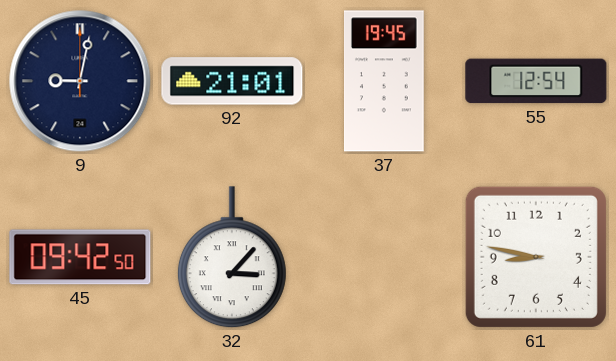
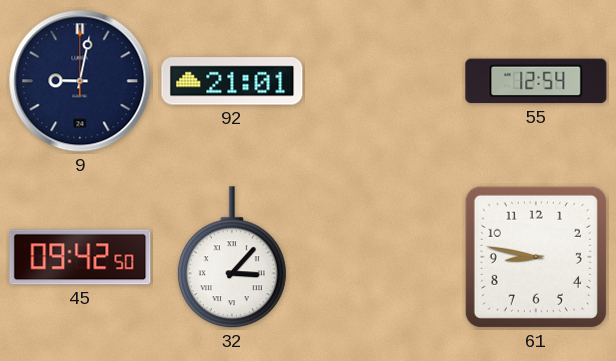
37: 19:45 -> none (385, 81)
